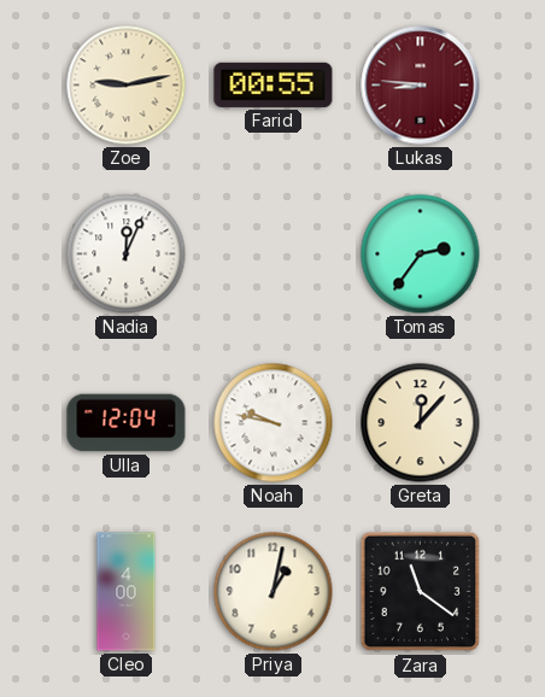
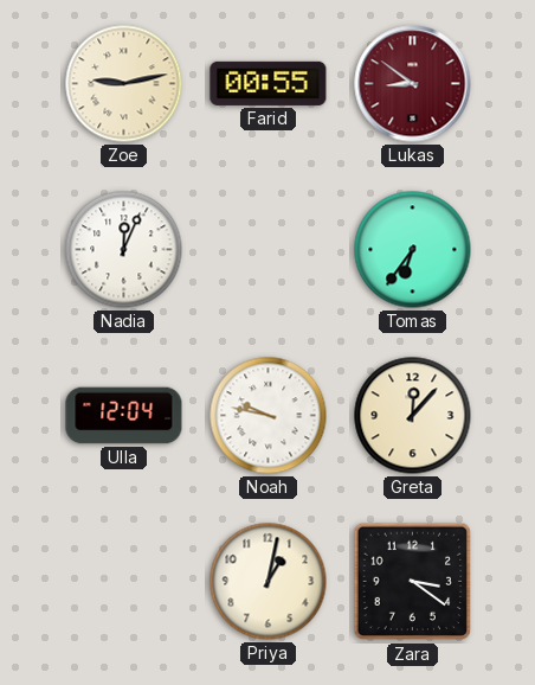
Lukas: 8:46 -> 8:51 (413, 84)
Tomas: 2:36 -> 6:36 (413, 250)
Cleo: 4:00 -> none (127, 592)
Zara: 11:21 -> 3:21 (413, 582)
